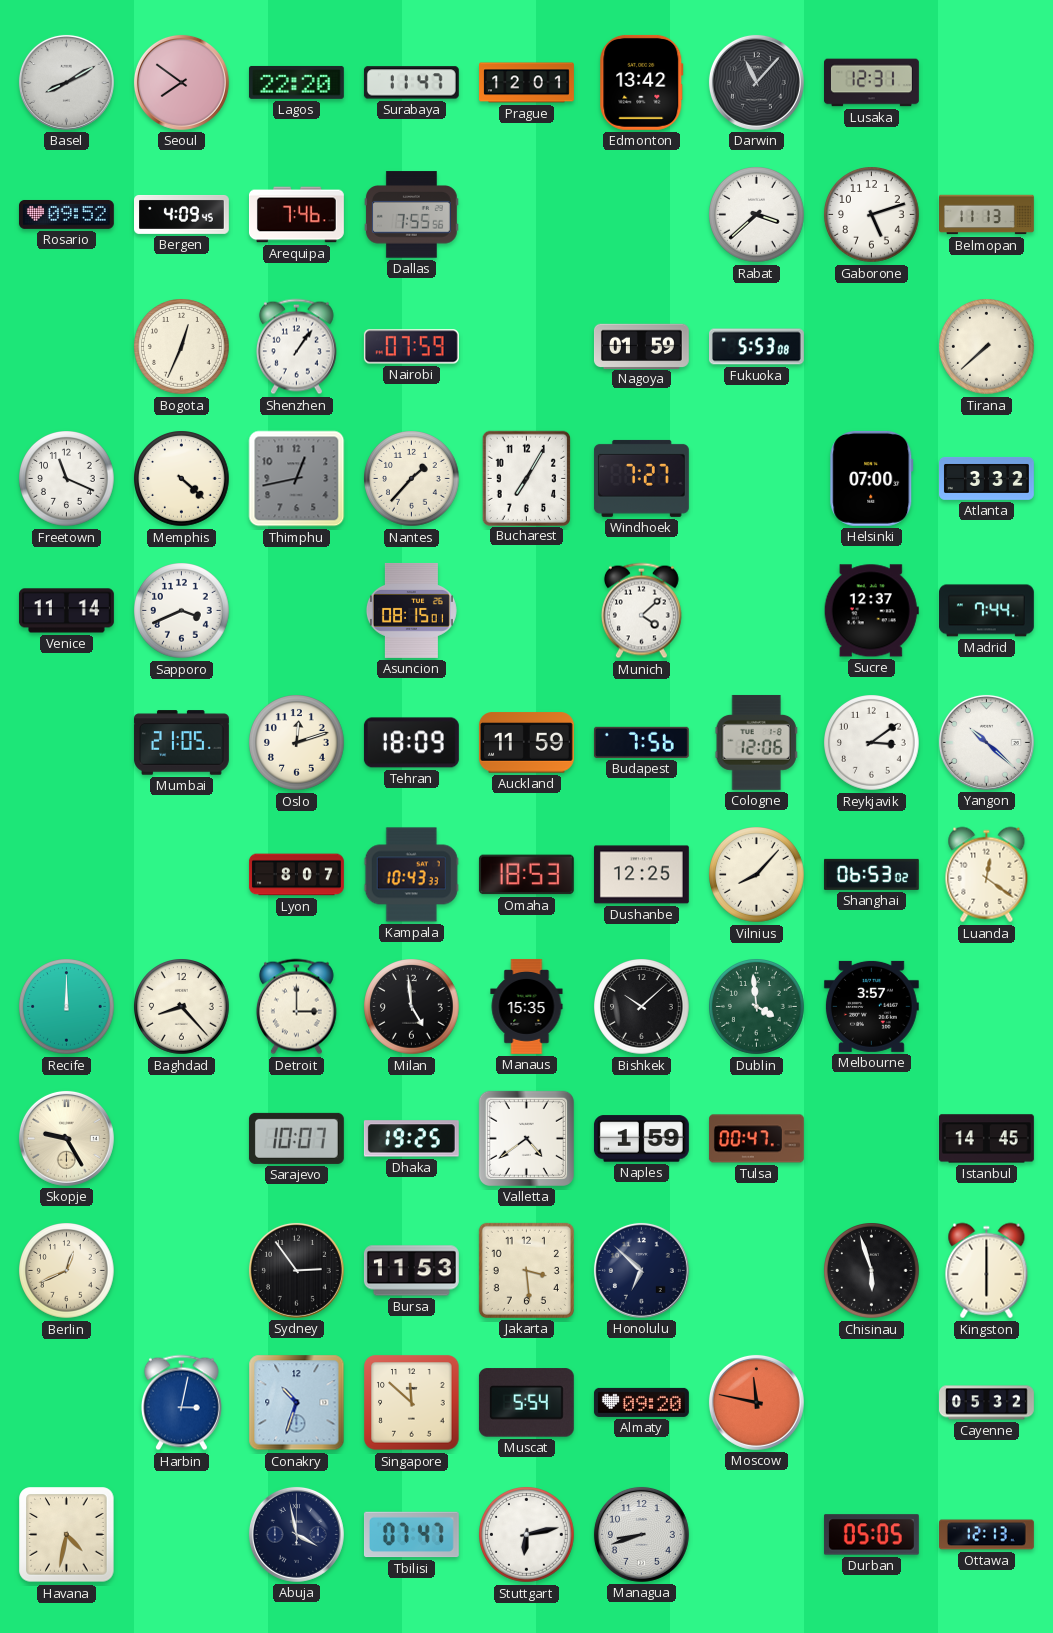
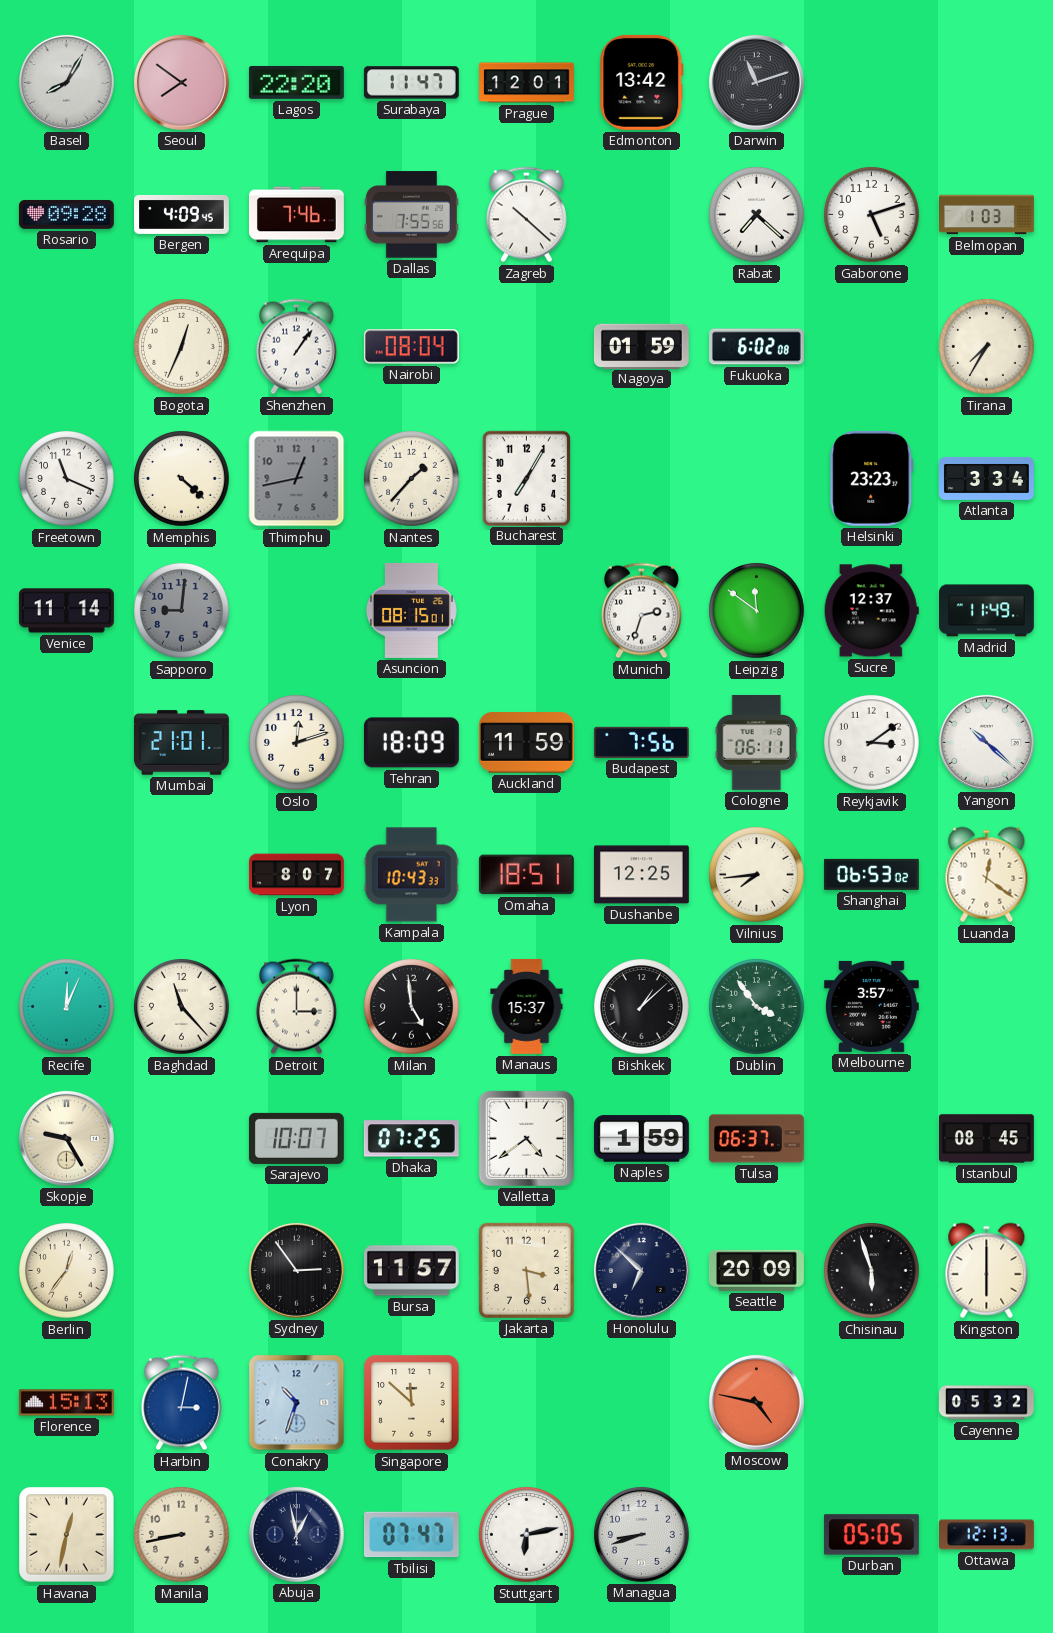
Basel: 8:10 -> 8:05 (66, 82)
Darwin: 11:07 -> 11:12 (756, 82)
Lusaka: 12:31 -> none (872, 83)
Rosario: 09:52 -> 09:28 (66, 214)
Zagreb: none -> 10:22 (526, 215)
Rabat: 3:38 -> 7:22 (757, 215)
Belmopan: 11:13 -> 1:03 (987, 215)
Nairobi: 07:59 -> 08:04 (411, 347)
Fukuoka: 5:53 -> 6:02 (757, 347)
Tirana: 7:38 -> 7:35 (987, 347)
Windhoek: 7:27 -> none (641, 478)
Helsinki: 07:00 -> 23:23 (872, 478)
Atlanta: 3:32 -> 3:34 (987, 478)
Sapporo: 3:41 -> 9:01 (182, 611)
Sapporo dial: white -> grey (182, 611)
Munich: 4:08 -> 2:33 (641, 611)
Leipzig: none -> 11:51 (757, 611)
Madrid: 7:44 -> 11:49 (986, 611)
Mumbai: 21:05 -> 21:01 (181, 743)
Cologne: 12:06 -> 06:11 (756, 742)
Omaha: 18:53 -> 18:51 (526, 875)
Vilnius: 8:07 -> 7:44 (757, 875)
Recife: 12:00 -> 12:04 (67, 1007)
Baghdad: 8:23 -> 11:23 (182, 1007)
Manaus: 15:35 -> 15:37 (527, 1006)
Bishkek: 10:08 -> 1:08 (642, 1007)
Dublin: 3:59 -> 3:54 (757, 1007)
Dhaka: 19:25 -> 07:25 (411, 1139)
Tulsa: 00:47 -> 06:37 (756, 1139)
Istanbul: 14:45 -> 08:45 (986, 1139)
Berlin: 12:41 -> 12:36 (67, 1271)
Bursa: 11:53 -> 11:57 (411, 1271)
Seattle: none -> 20:09 (756, 1270)
Florence: none -> 15:13 (66, 1403)
Muscat: 5:54 -> none (526, 1403)
Almaty: 09:20 -> none (641, 1402)
Moscow: 11:47 -> 4:47 (756, 1402)
Havana: 4:32 -> 12:32 (67, 1535)
Manila: none -> 8:43 (182, 1535)
Abuja: 3:58 -> 12:58 (296, 1534)
